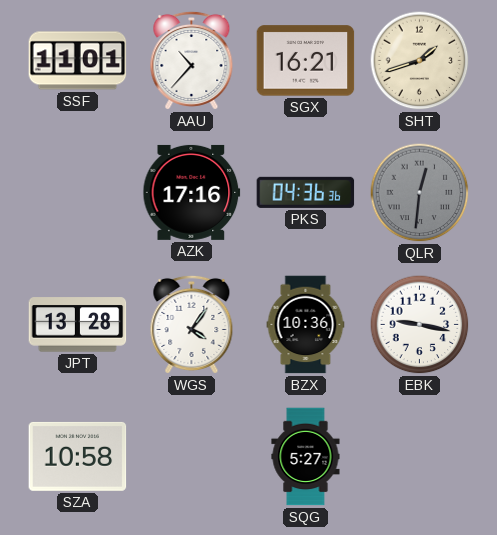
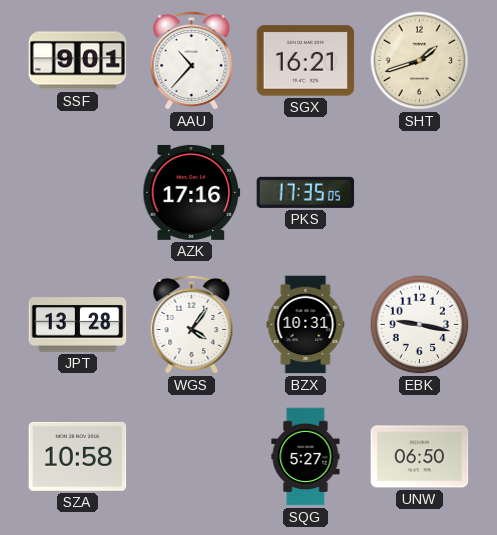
SSF: 11:01 -> 9:01 (78, 61)
PKS: 04:36 -> 17:35 (306, 192)
QLR: 12:31 -> none (420, 193)
BZX: 10:36 -> 10:31 (306, 325)
UNW: none -> 06:50 (420, 457)
